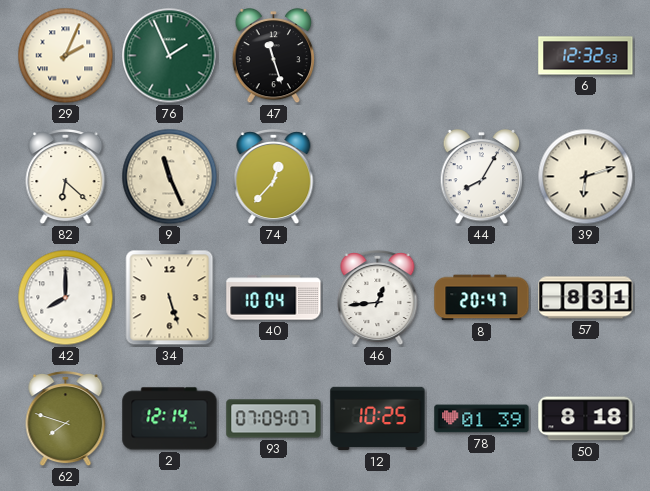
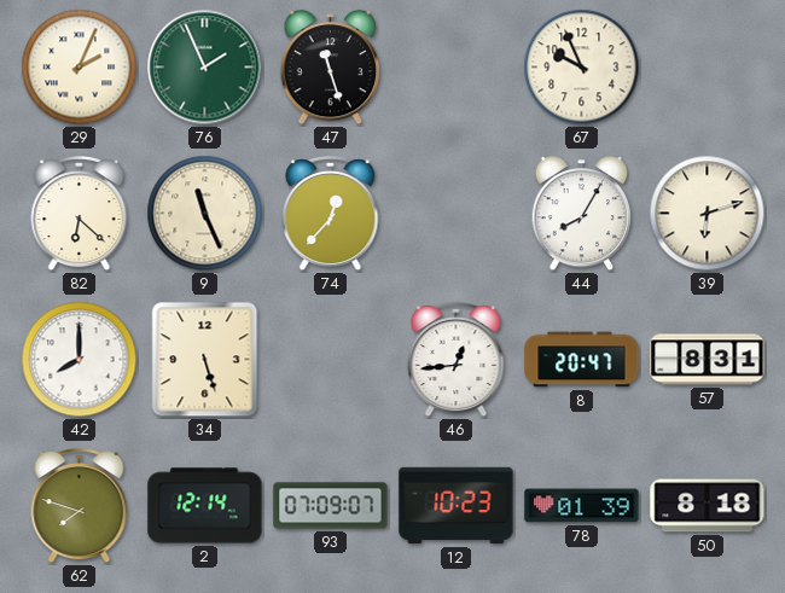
67: none -> 9:56 (582, 68)
6: 12:32 -> none (586, 56)
40: 10:04 -> none (274, 298)
12: 10:25 -> 10:23 (457, 506)
